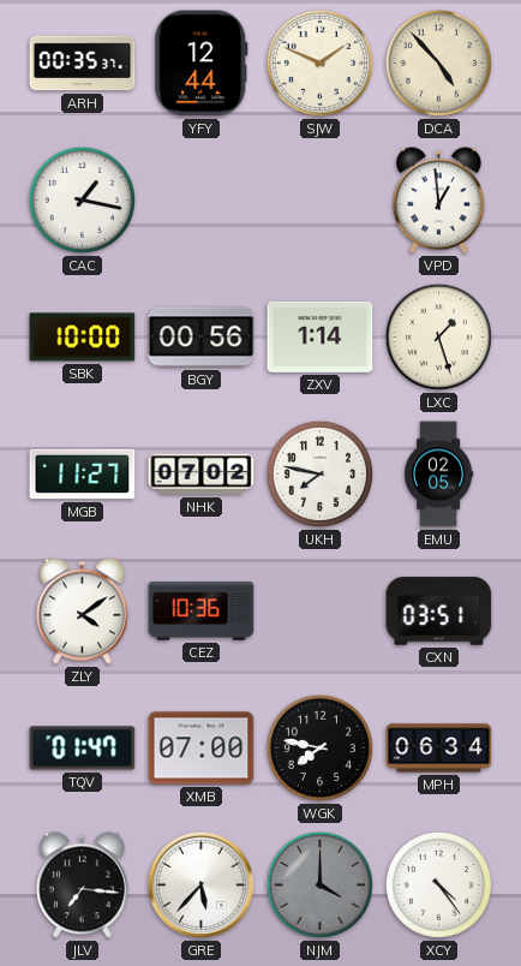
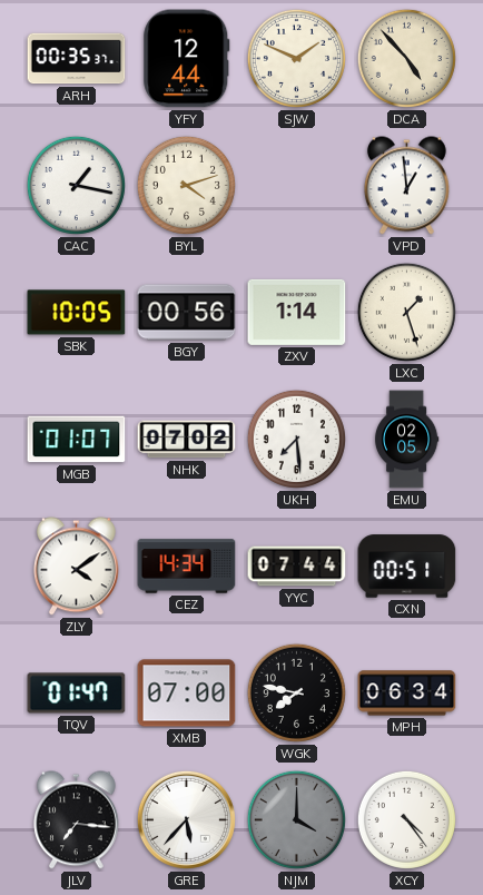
BYL: none -> 4:12 (186, 185)
SBK: 10:00 -> 10:05 (77, 313)
MGB: 11:27 -> 01:07 (77, 440)
UKH: 7:47 -> 7:29 (296, 439)
CEZ: 10:36 -> 14:34 (187, 567)
YYC: none -> 07:44 (297, 567)
CXN: 03:51 -> 00:51 (407, 567)
